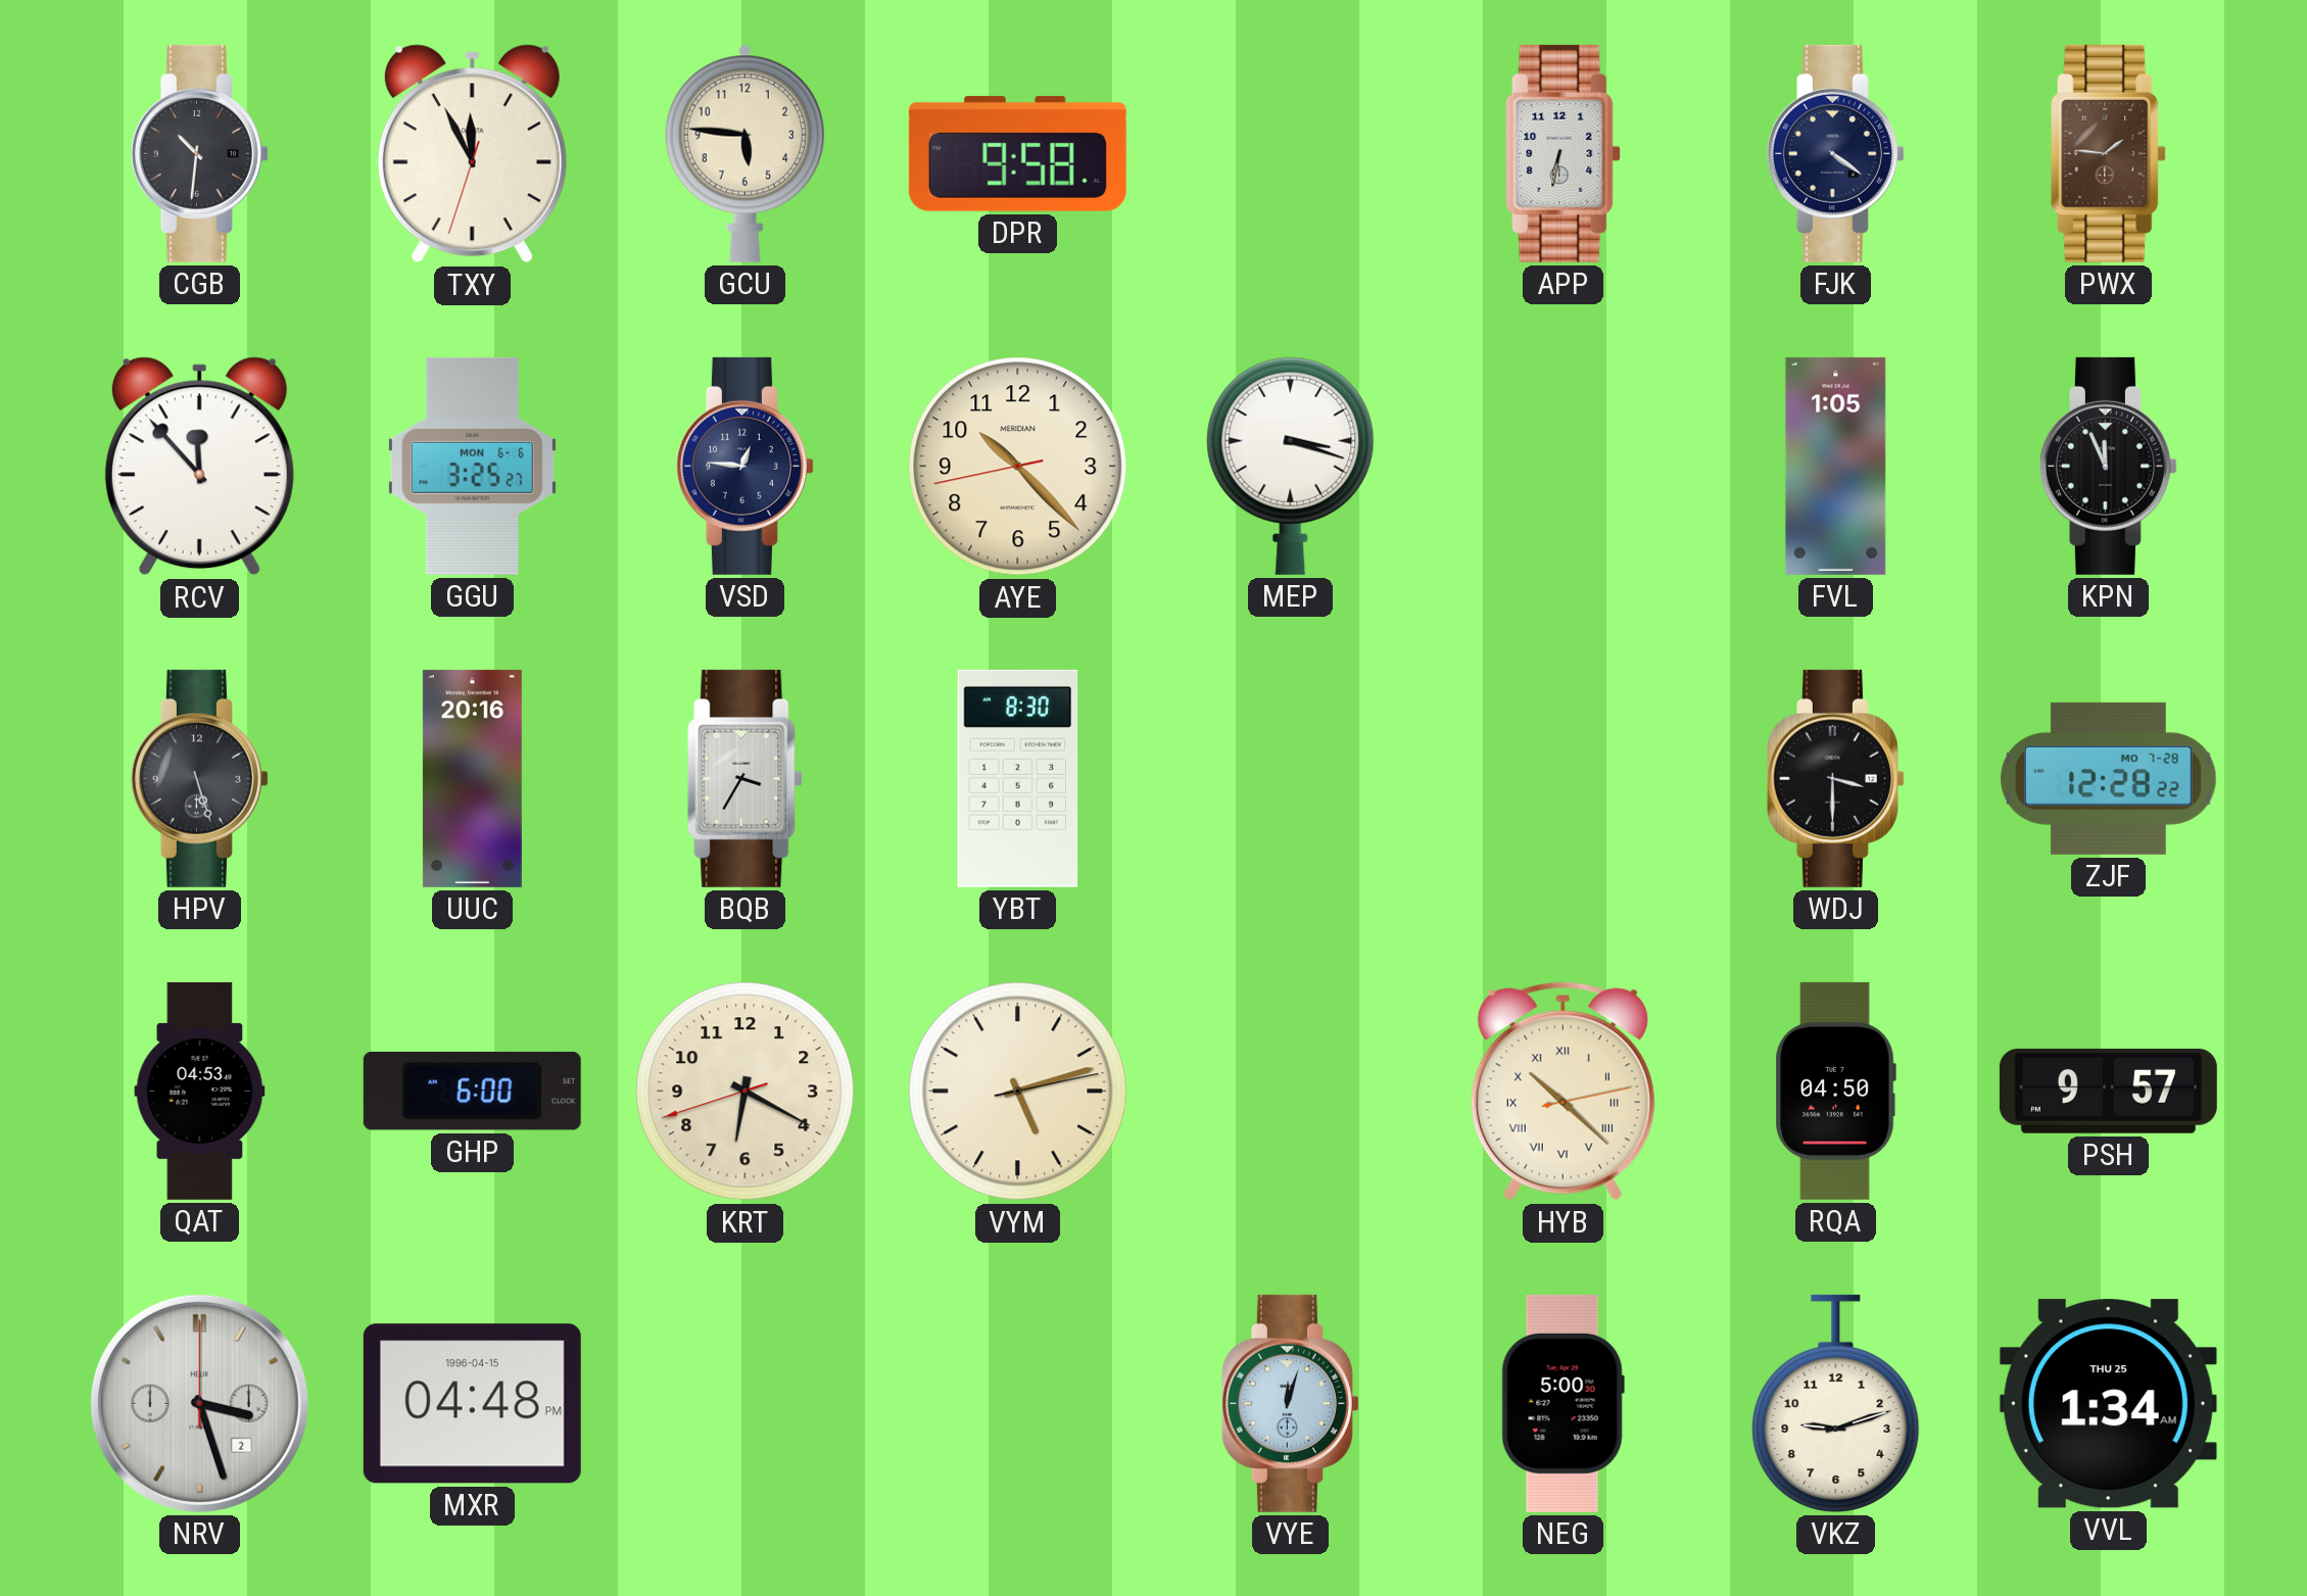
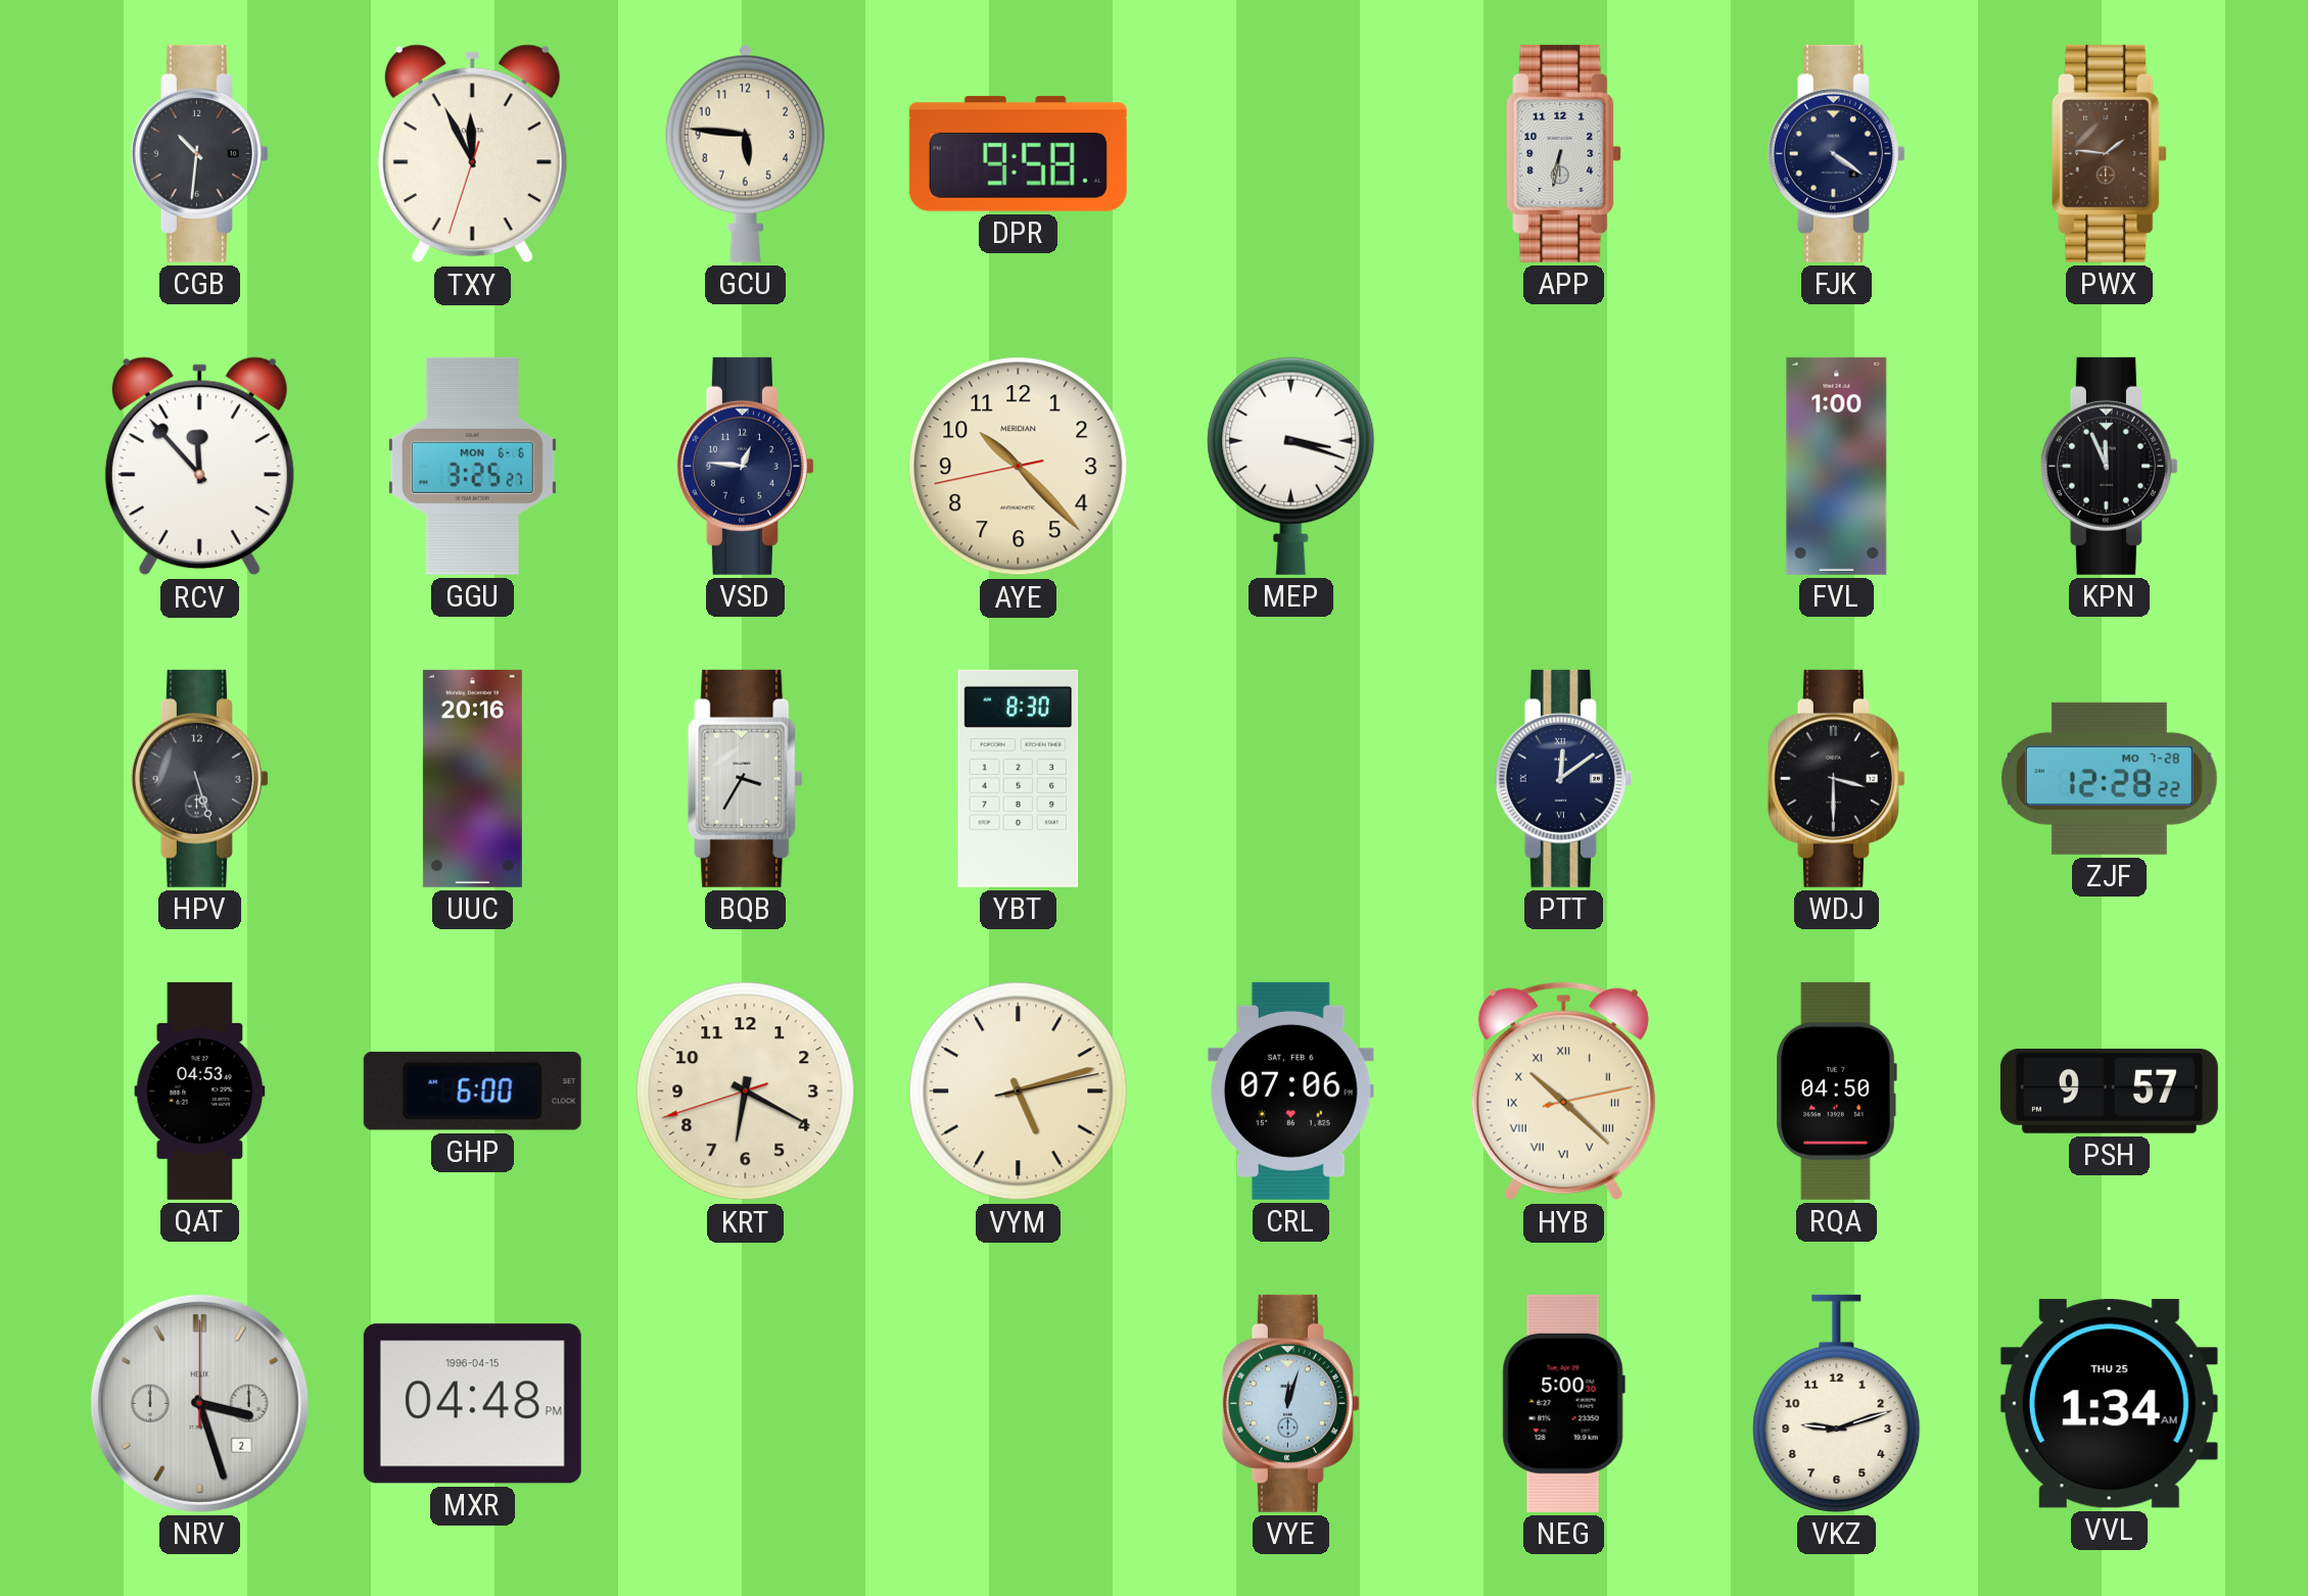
FVL: 1:05 -> 1:00 (1837, 466)
PTT: none -> 12:09 (1563, 778)
CRL: none -> 07:06 (1291, 1091)
